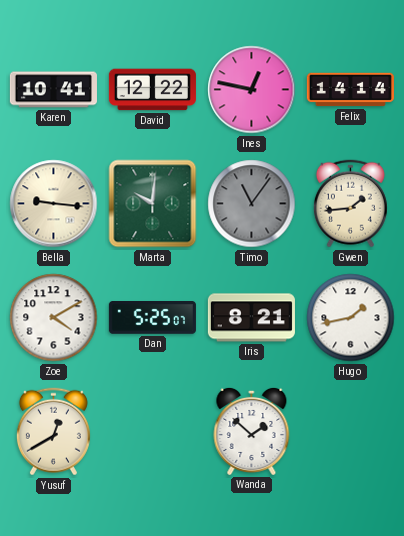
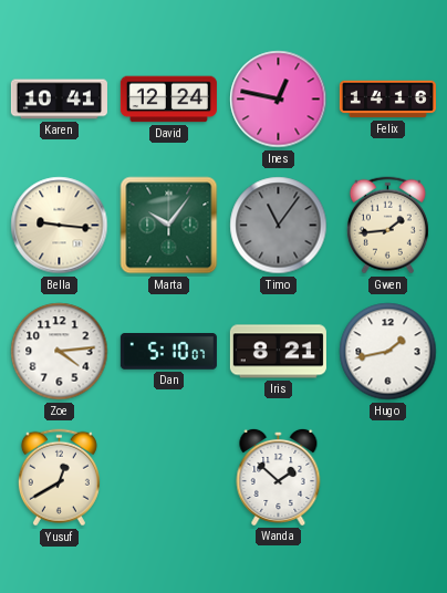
David: 12:22 -> 12:24 (168, 100)
Felix: 14:14 -> 14:16 (387, 100)
Marta: 10:01 -> 10:06 (169, 226)
Zoe: 4:10 -> 4:14 (60, 352)
Dan: 5:25 -> 5:10 (168, 352)
